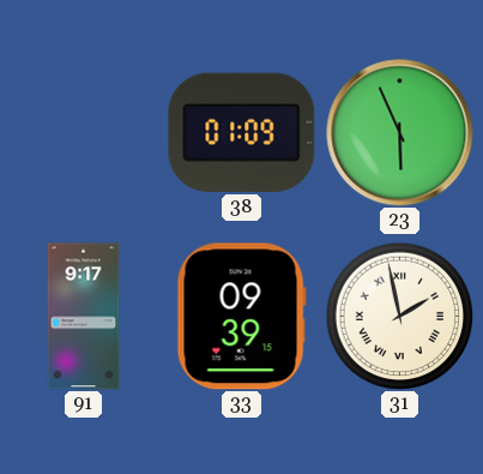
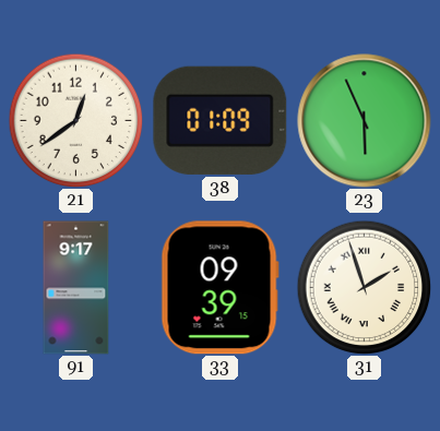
21: none -> 12:39 (75, 120)
31: 1:58 -> 1:57 (364, 287)
